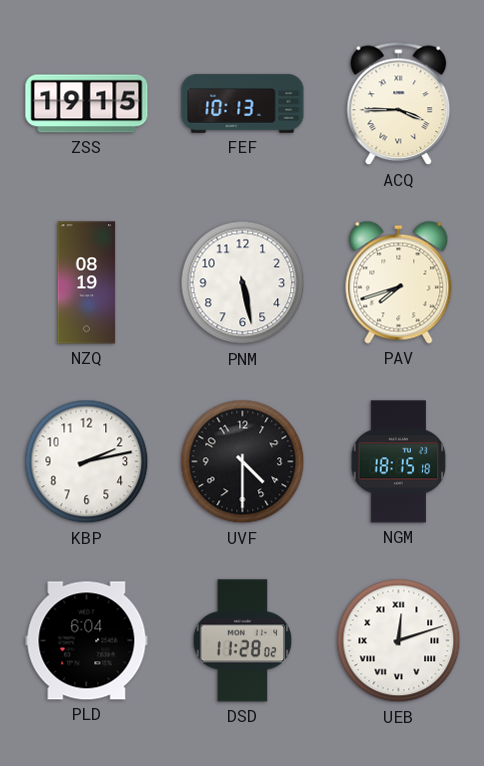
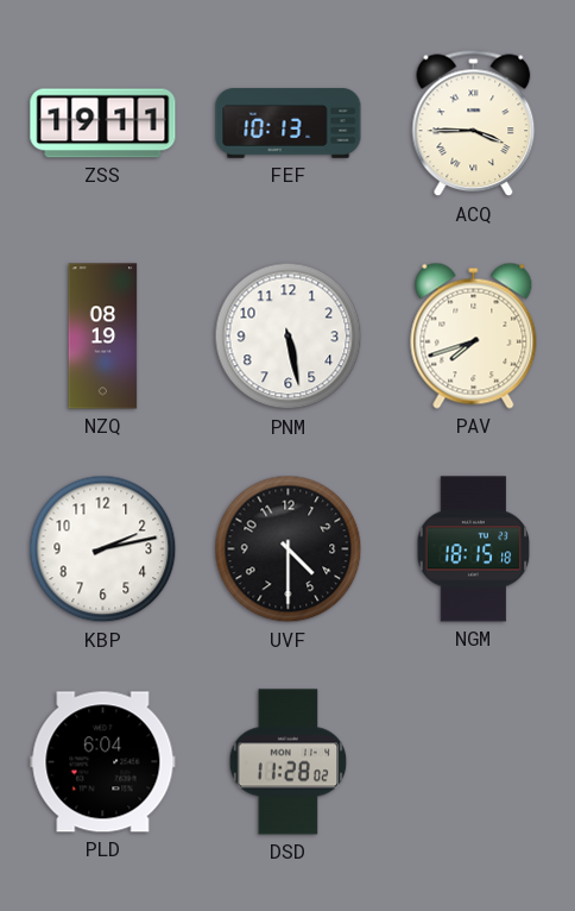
ZSS: 19:15 -> 19:11 (103, 124)
UEB: 12:12 -> none (399, 641)
